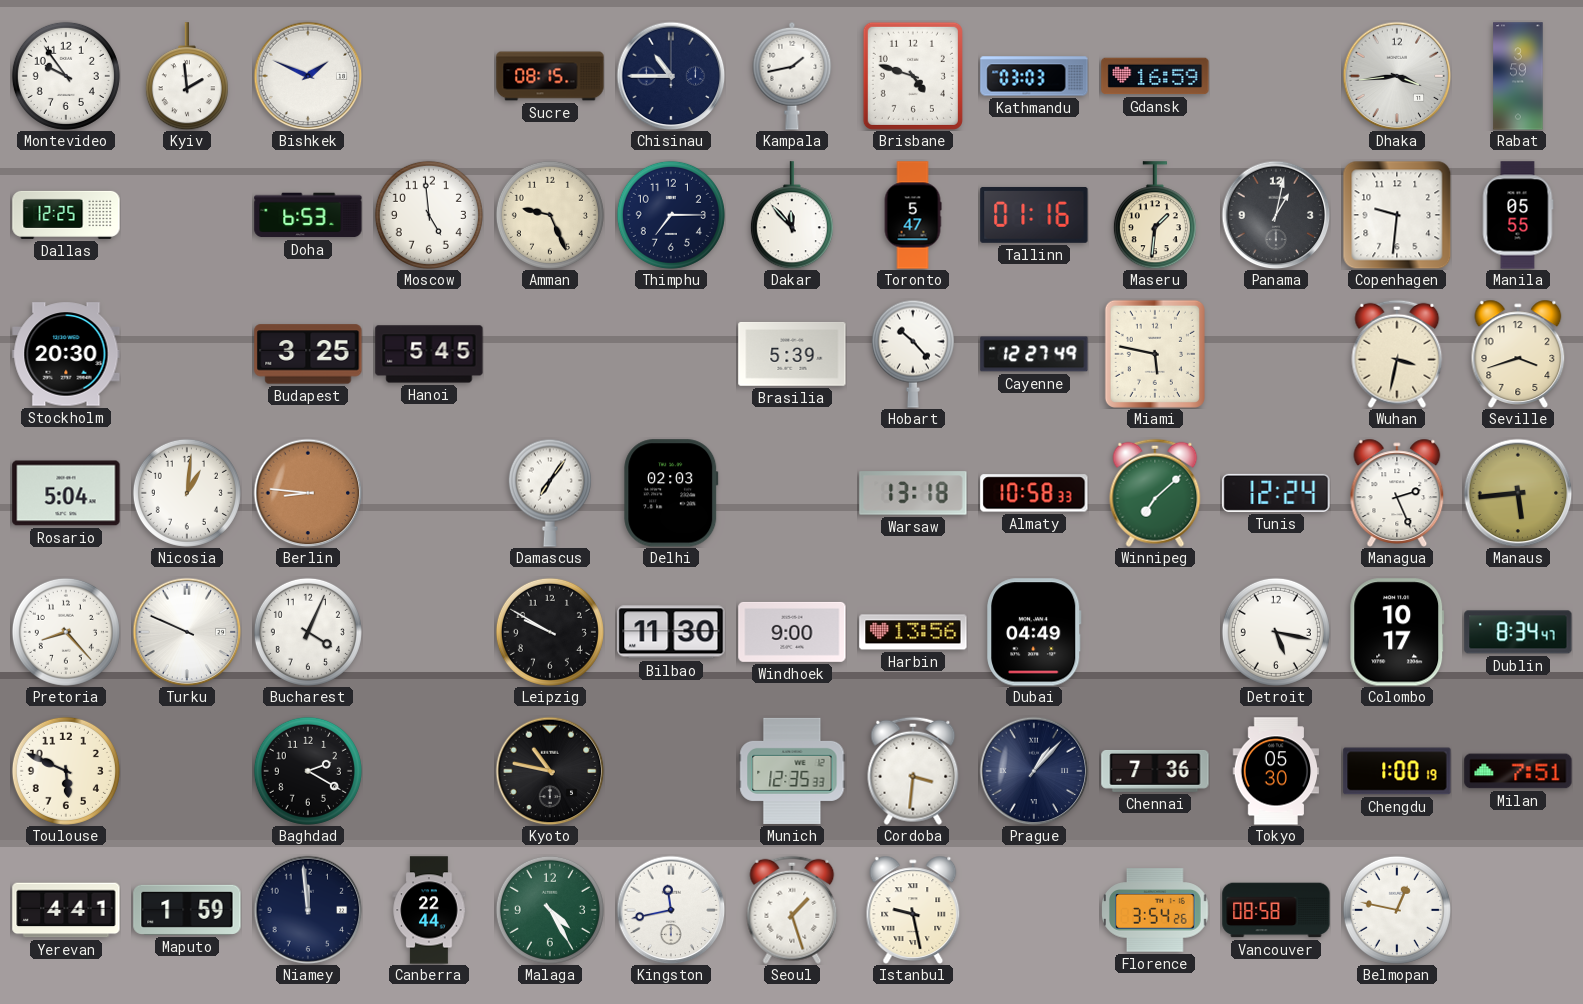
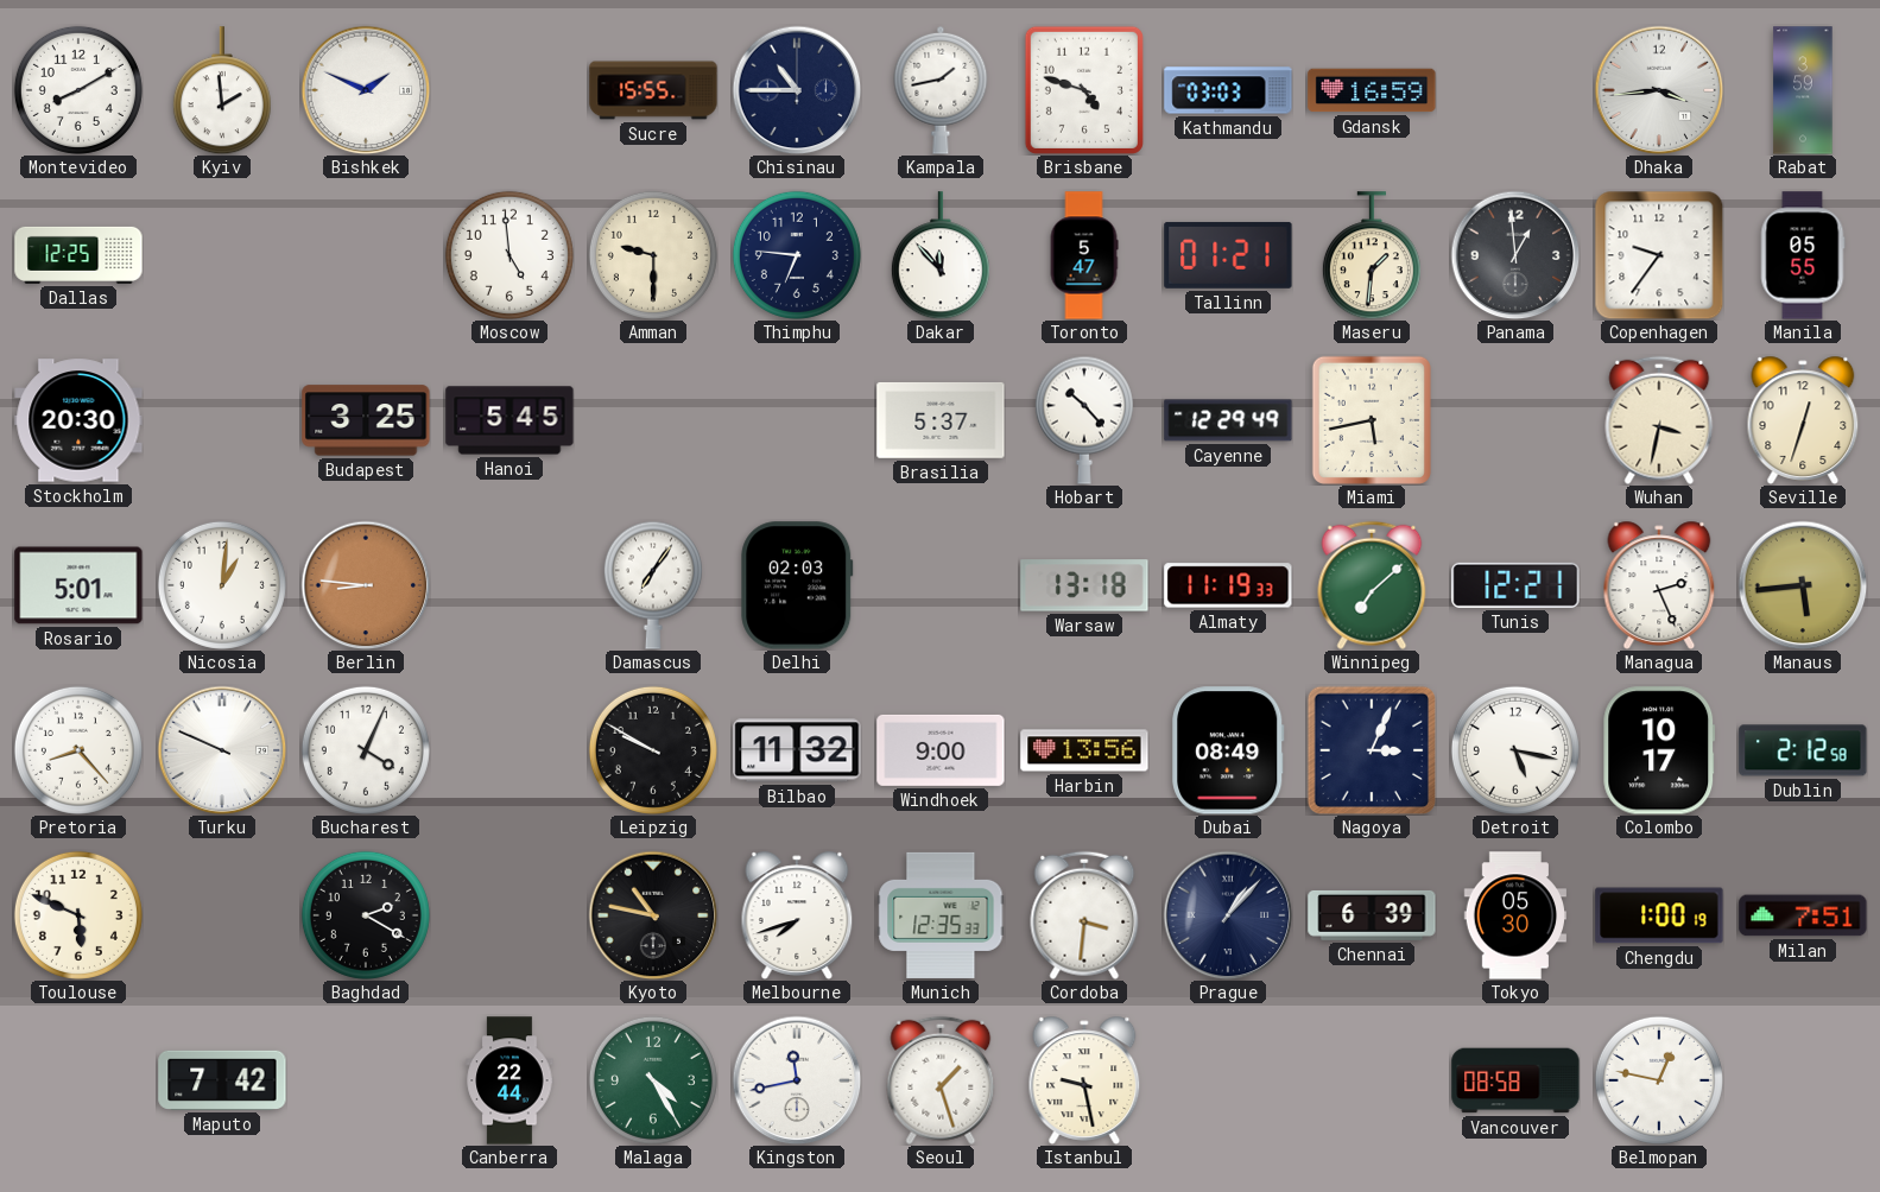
Montevideo: 9:54 -> 8:10 (78, 90)
Sucre: 08:15 -> 15:55 (653, 90)
Doha: 6:53 -> none (308, 215)
Amman: 9:26 -> 9:30 (653, 255)
Thimphu: 7:15 -> 6:46 (797, 255)
Tallinn: 01:16 -> 01:21 (1228, 255)
Panama: 1:02 -> 12:59 (1515, 255)
Copenhagen: 9:31 -> 9:36 (1659, 255)
Brasilia: 5:39 -> 5:37 (941, 420)
Cayenne: 12:27 -> 12:29 (1228, 420)
Miami: 5:47 -> 5:43 (1372, 420)
Seville: 3:42 -> 12:33 (1803, 420)
Rosario: 5:04 -> 5:01 (78, 585)
Almaty: 10:58 -> 11:19 (1228, 585)
Tunis: 12:24 -> 12:21 (1515, 585)
Bilbao: 11:30 -> 11:32 (797, 750)
Dubai: 04:49 -> 08:49 (1229, 750)
Nagoya: none -> 3:04 (1372, 750)
Dublin: 8:34 -> 2:12 (1803, 750)
Melbourne: none -> 7:42 (797, 915)
Chennai: 7:36 -> 6:39 (1372, 915)
Yerevan: 4:41 -> none (66, 910)
Maputo: 1:59 -> 7:42 (222, 1080)
Niamey: 11:59 -> none (308, 910)
Florence: 3:54 -> none (1155, 910)
